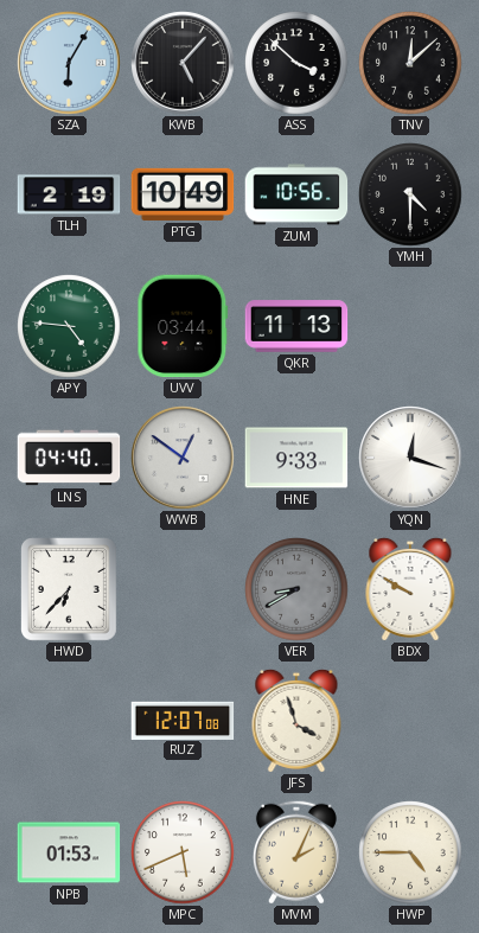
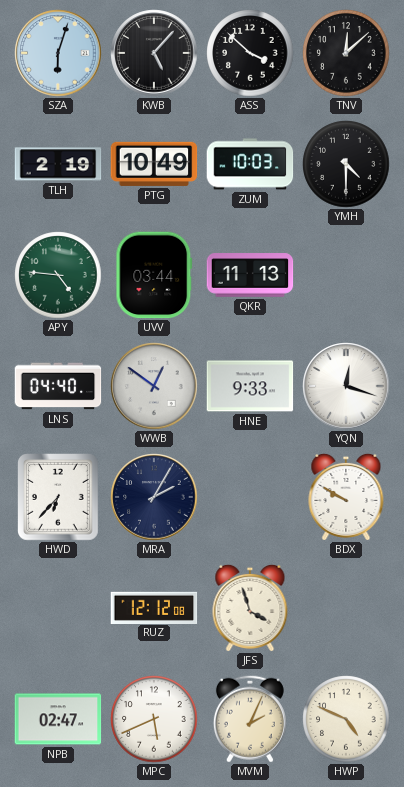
SZA: 6:05 -> 6:03 (58, 53)
ZUM: 10:56 -> 10:03 (250, 164)
MRA: none -> 2:05 (154, 497)
VER: 8:40 -> none (296, 589)
RUZ: 12:07 -> 12:12 (154, 607)
NPB: 01:53 -> 02:47 (58, 719)
HWP: 4:45 -> 4:49 (346, 719)
